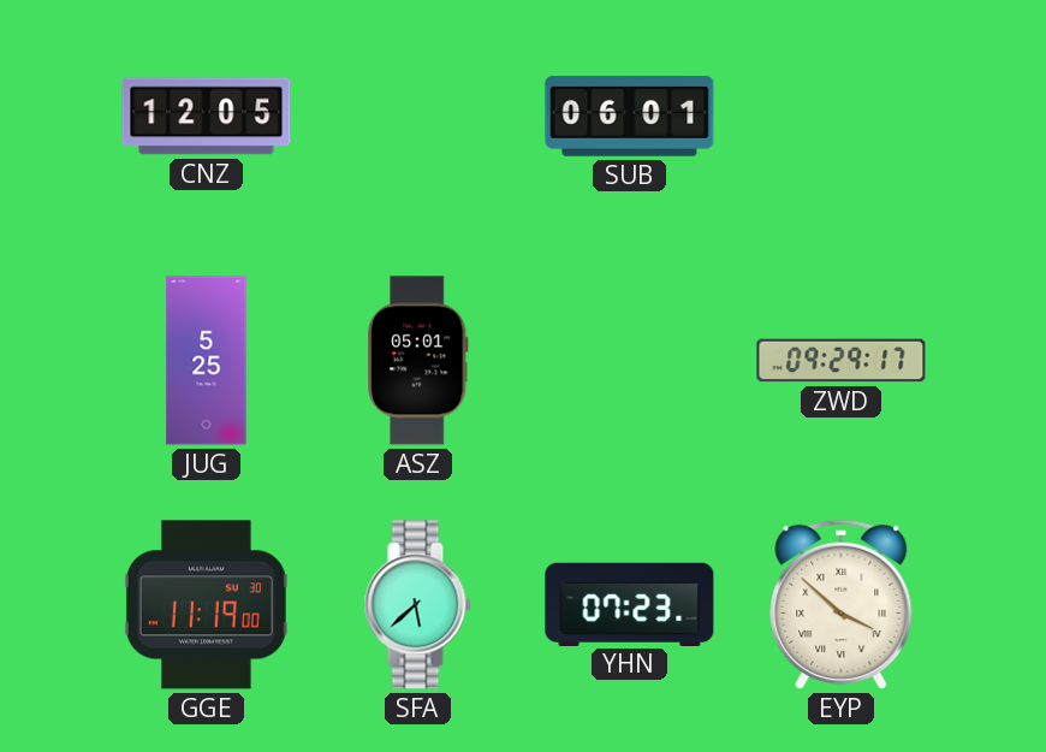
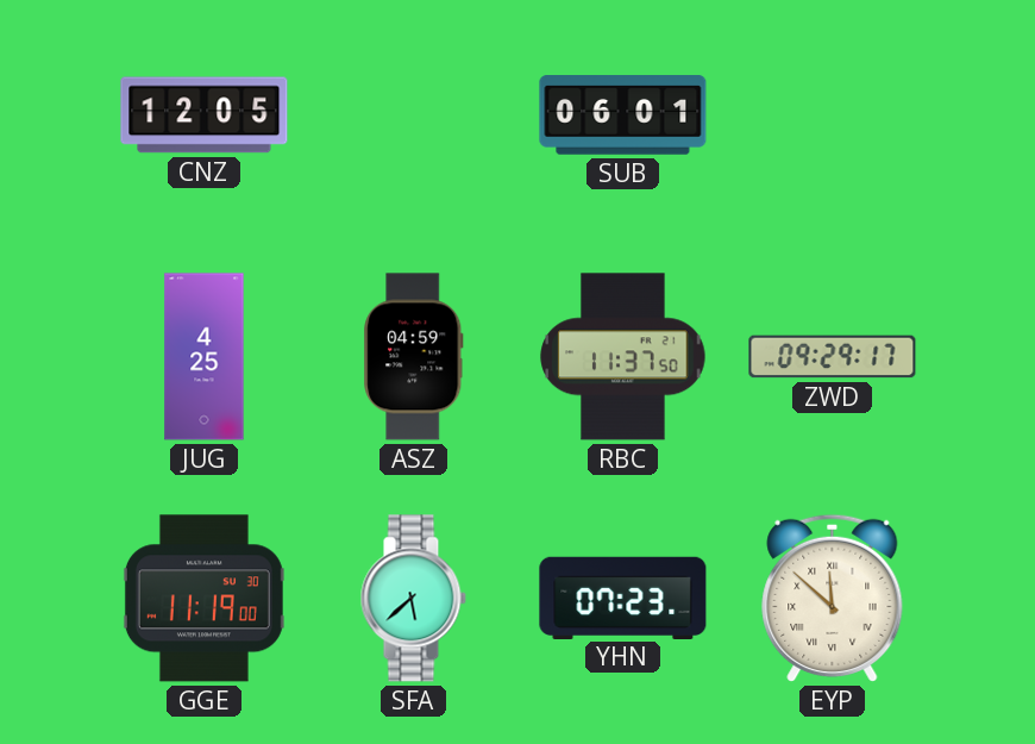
JUG: 5:25 -> 4:25 (205, 357)
ASZ: 05:01 -> 04:59 (414, 357)
RBC: none -> 11:37 (623, 357)
EYP: 3:52 -> 11:52 (833, 598)
